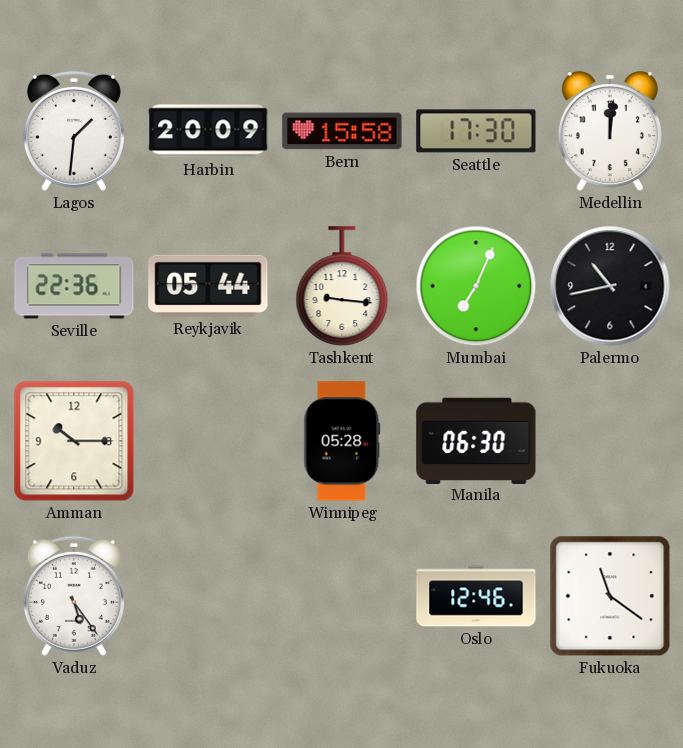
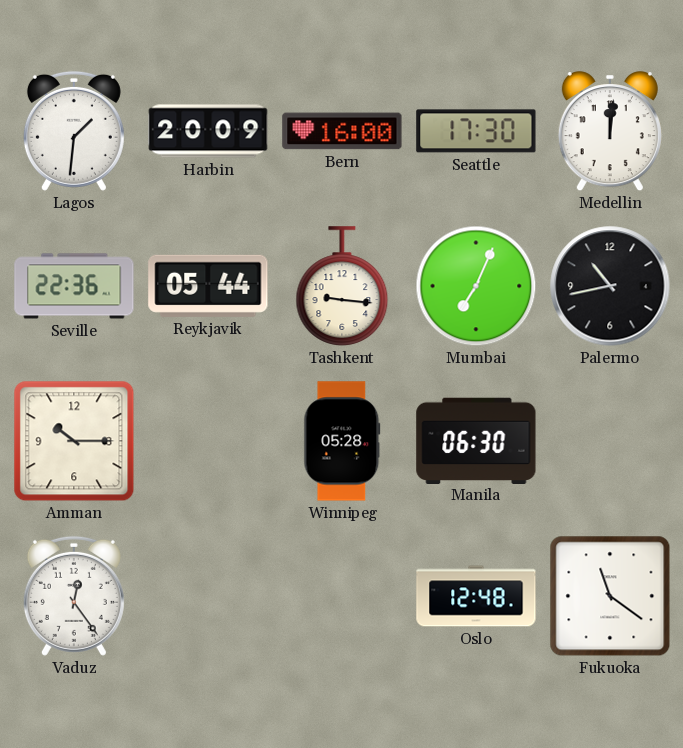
Bern: 15:58 -> 16:00 (342, 131)
Vaduz: 5:24 -> 12:24 (74, 596)
Oslo: 12:46 -> 12:48 (476, 596)
